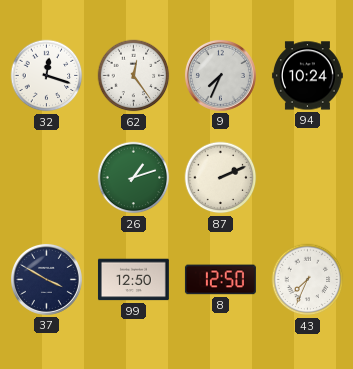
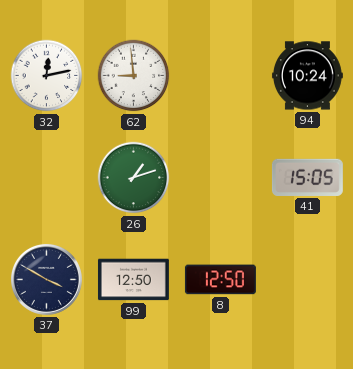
32: 12:18 -> 12:13 (47, 76)
62: 12:24 -> 8:59 (134, 76)
9: 7:34 -> none (220, 75)
87: 2:11 -> none (221, 178)
41: none -> 15:05 (307, 177)
43: 7:34 -> none (308, 280)
